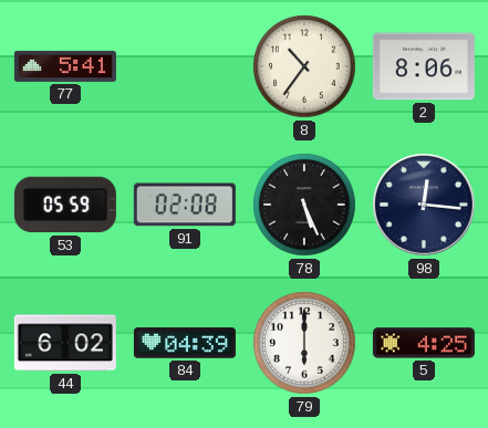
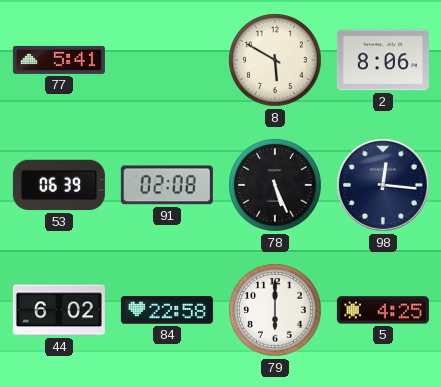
8: 10:36 -> 5:50 (275, 60)
53: 05:59 -> 06:39 (59, 185)
84: 04:39 -> 22:58 (167, 310)
